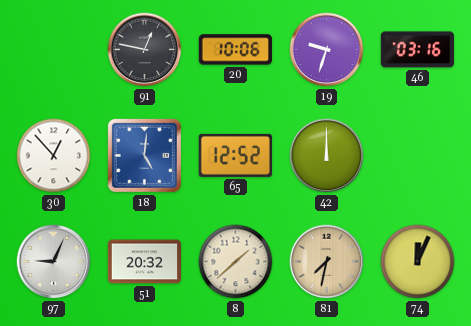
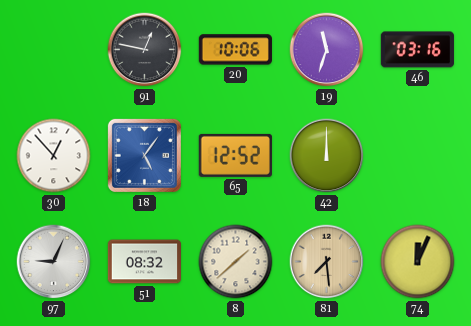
19: 9:33 -> 11:33 (327, 50)
18: 5:01 -> 5:06 (144, 155)
51: 20:32 -> 08:32 (144, 262)
81: 7:32 -> 7:29 (327, 262)
